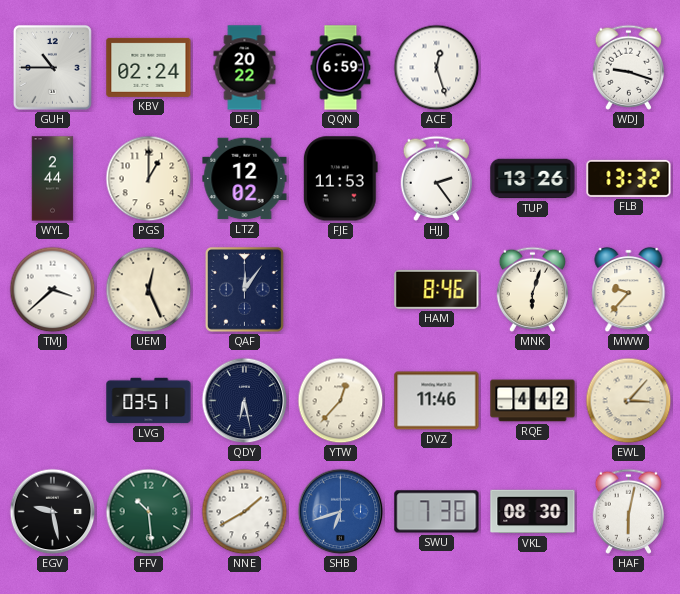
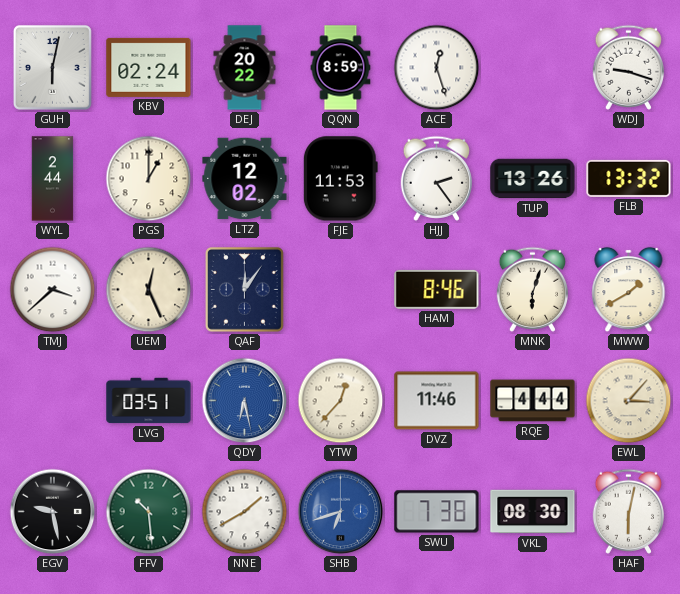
GUH: 10:45 -> 6:02 (52, 67)
QQN: 6:59 -> 8:59 (341, 68)
MWW: 9:37 -> 1:40 (629, 290)
QDY dial: navy -> blue (245, 401)
RQE: 4:42 -> 4:44 (533, 401)
